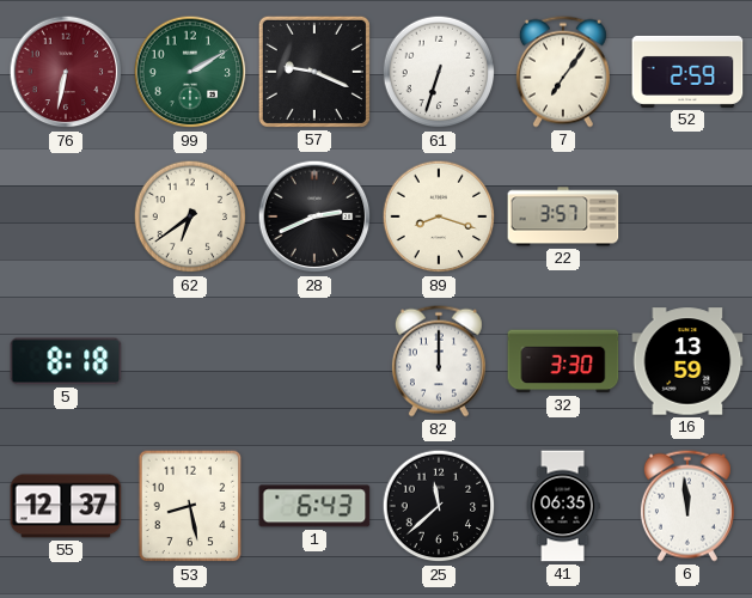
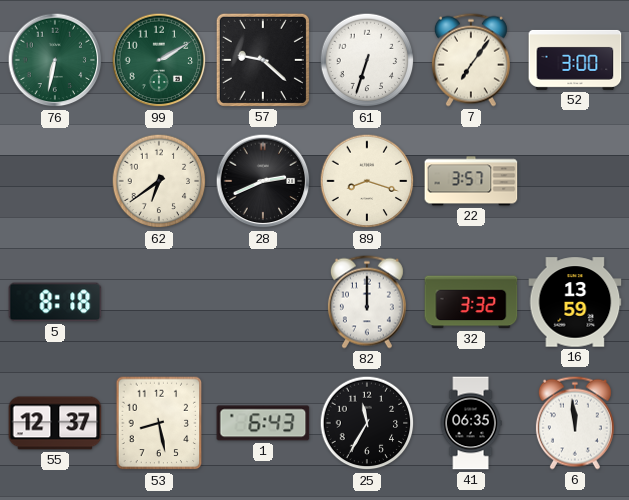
76 dial: burgundy -> green (55, 60)
57: 9:19 -> 9:22 (263, 60)
52: 2:59 -> 3:00 (575, 60)
32: 3:30 -> 3:32 (471, 302)
25: 11:38 -> 11:35 (367, 423)
